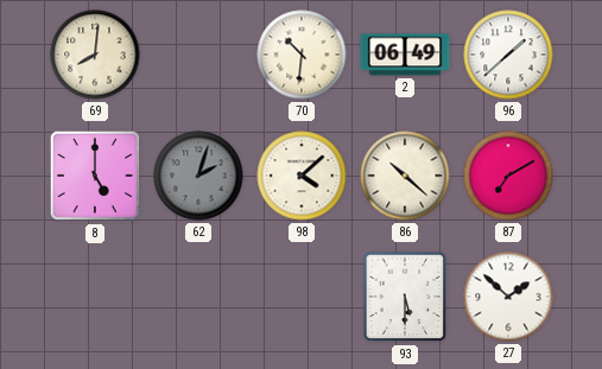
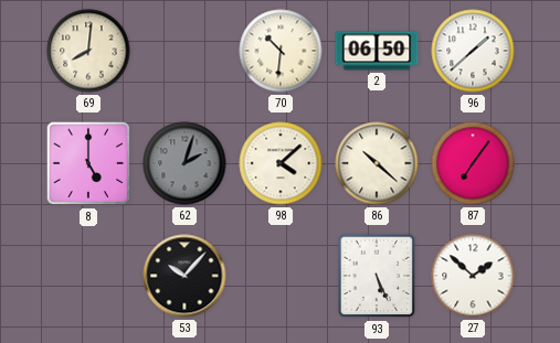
2: 06:49 -> 06:50 (377, 51)
87: 7:10 -> 7:06 (473, 163)
53: none -> 10:07 (184, 276)
93: 5:30 -> 5:26 (377, 276)
